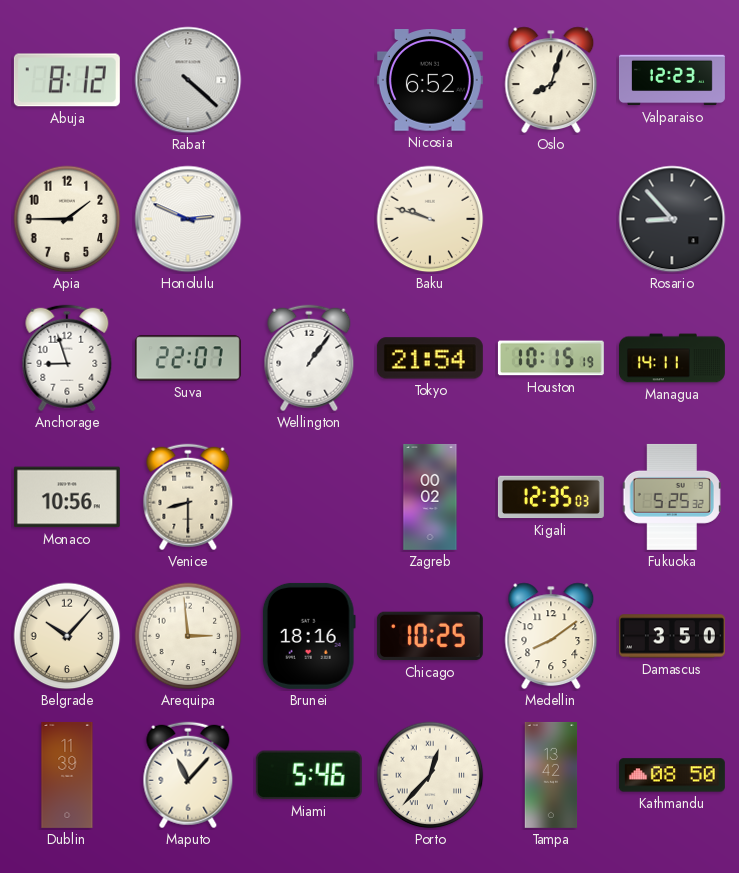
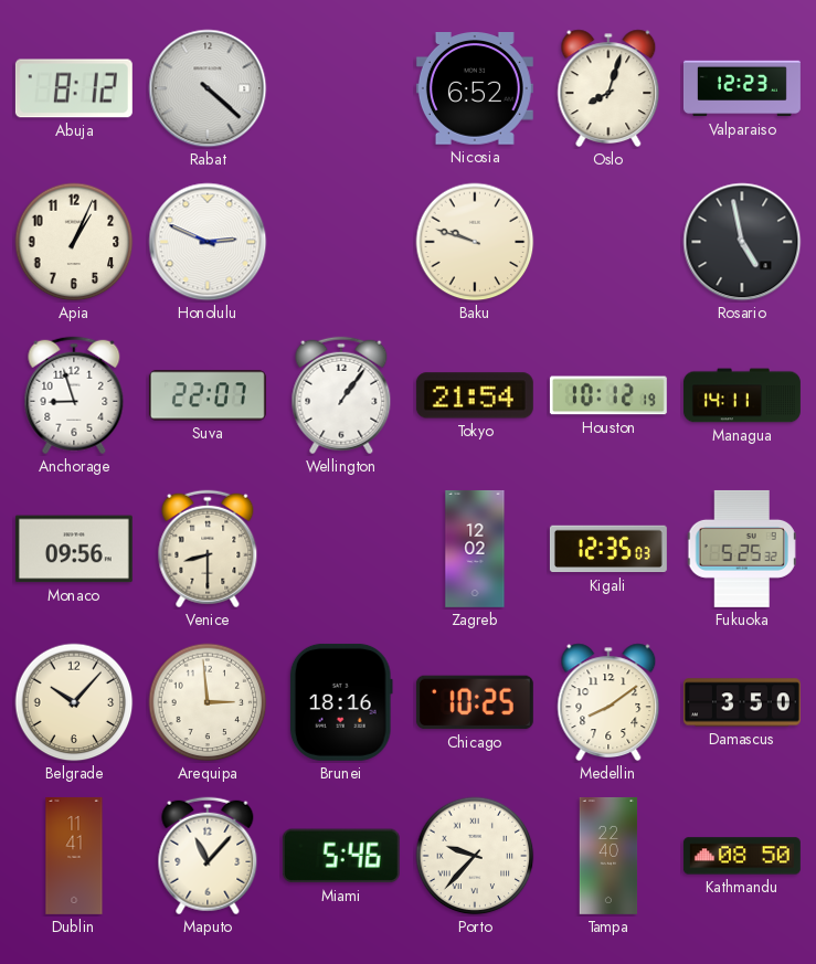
Apia: 1:45 -> 1:04 (74, 242)
Rosario: 8:53 -> 4:58 (742, 242)
Houston: 10:15 -> 10:12 (608, 395)
Monaco: 10:56 -> 09:56 (74, 549)
Zagreb: 00:02 -> 12:02 (475, 549)
Dublin: 11:39 -> 11:41 (74, 856)
Porto: 12:37 -> 9:37 (475, 856)
Tampa: 13:42 -> 22:40 (608, 856)
